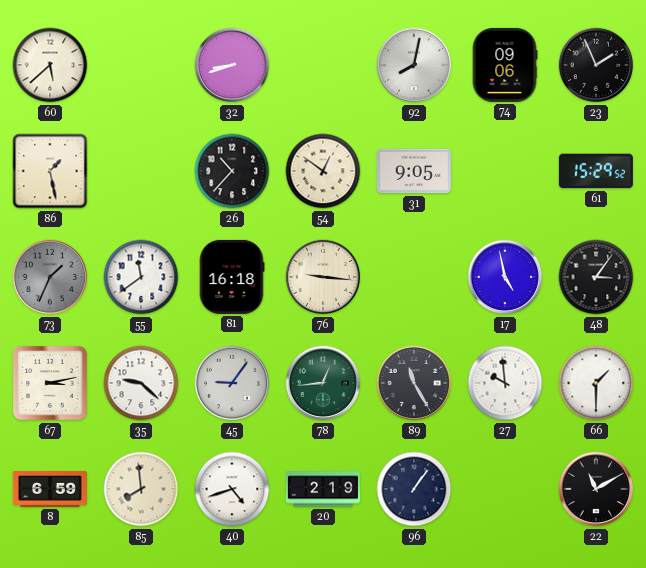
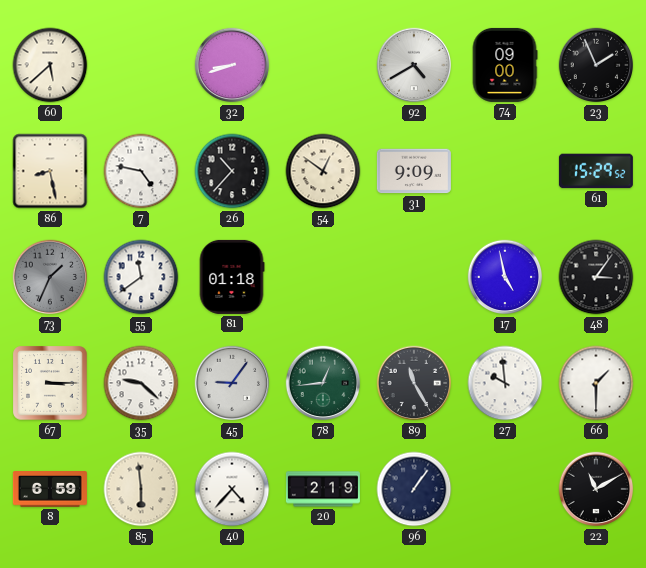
92: 8:02 -> 4:40 (414, 65)
74: 09:06 -> 09:00 (505, 65)
86: 1:28 -> 8:28 (50, 171)
7: none -> 4:47 (141, 171)
31: 9:05 -> 9:09 (414, 171)
81: 16:18 -> 01:18 (232, 277)
76: 9:16 -> none (323, 277)
67: 3:13 -> 3:15 (50, 383)
85: 7:59 -> 5:59 (141, 489)
40: 4:42 -> 4:37 (232, 489)
